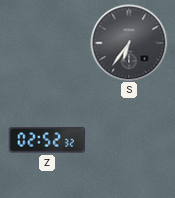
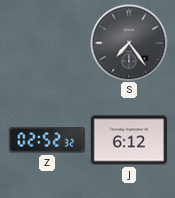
S: 6:36 -> 7:24 (129, 43)
J: none -> 6:12 (129, 140)
